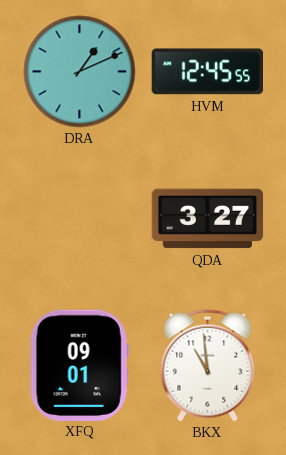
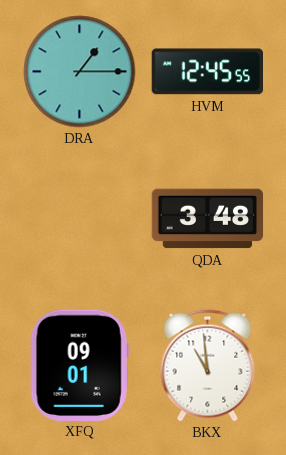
DRA: 1:11 -> 1:15 (80, 72)
QDA: 3:27 -> 3:48 (208, 219)
